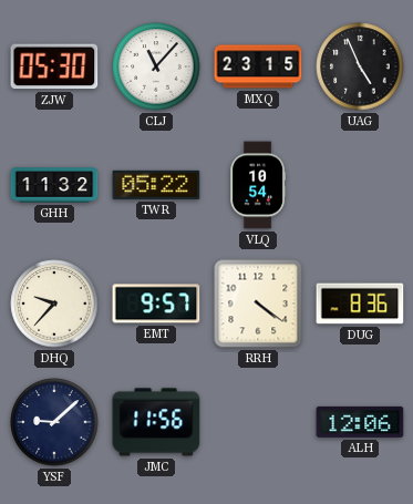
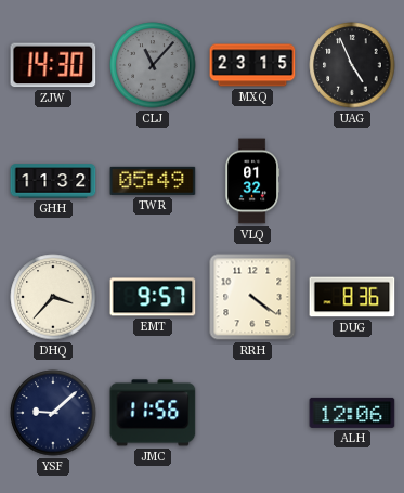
ZJW: 05:30 -> 14:30 (53, 65)
CLJ dial: white -> grey (153, 65)
TWR: 05:22 -> 05:49 (153, 181)
VLQ: 10:54 -> 01:32 (252, 181)
DHQ: 9:37 -> 3:37 (53, 297)
